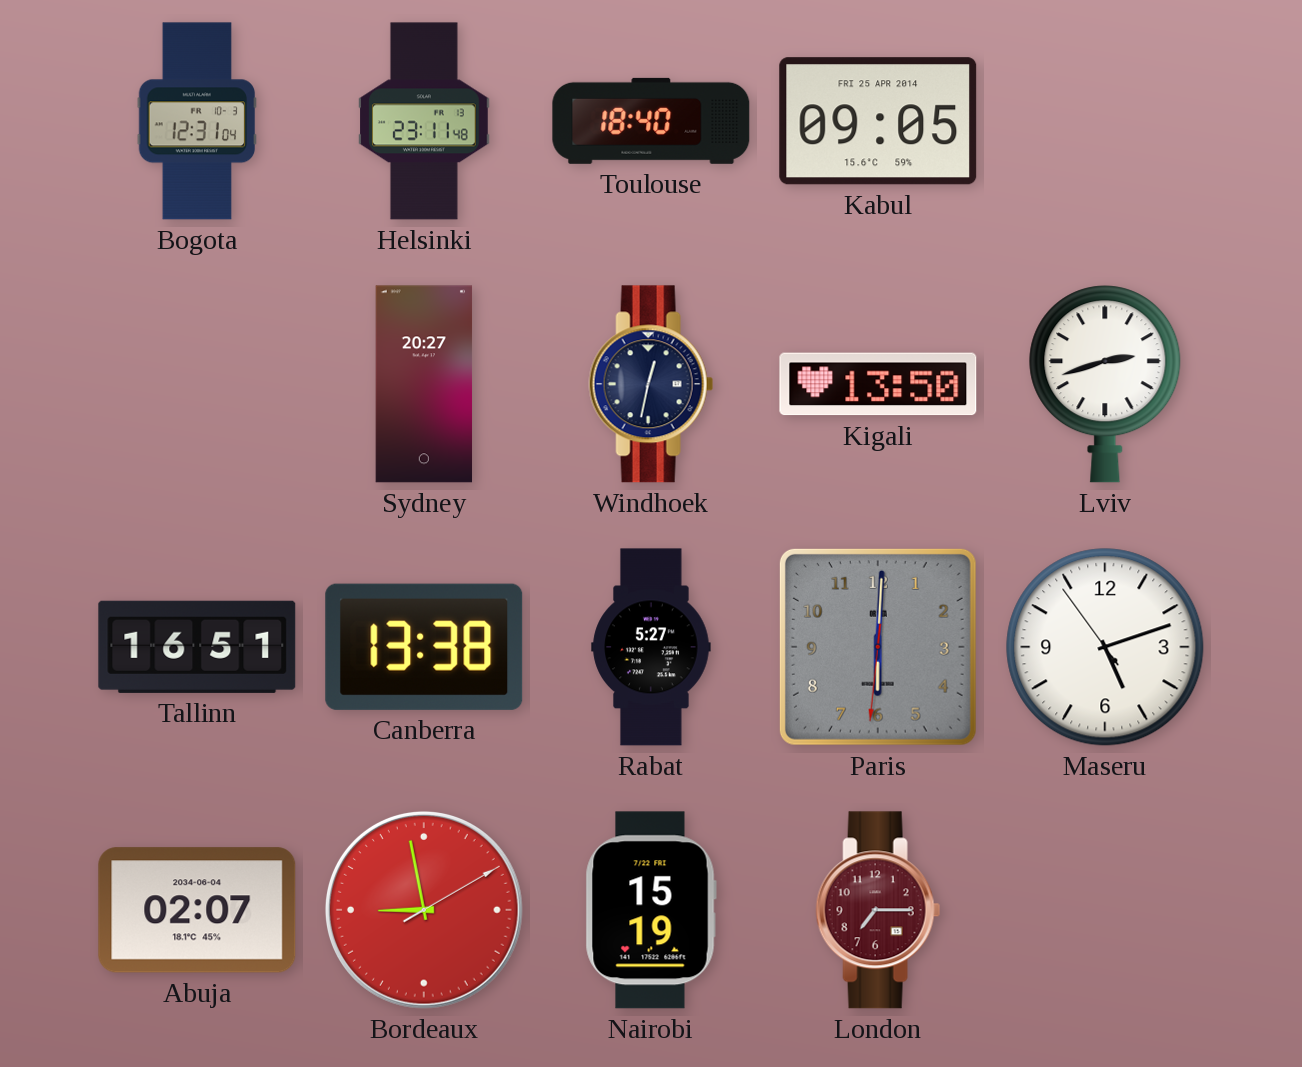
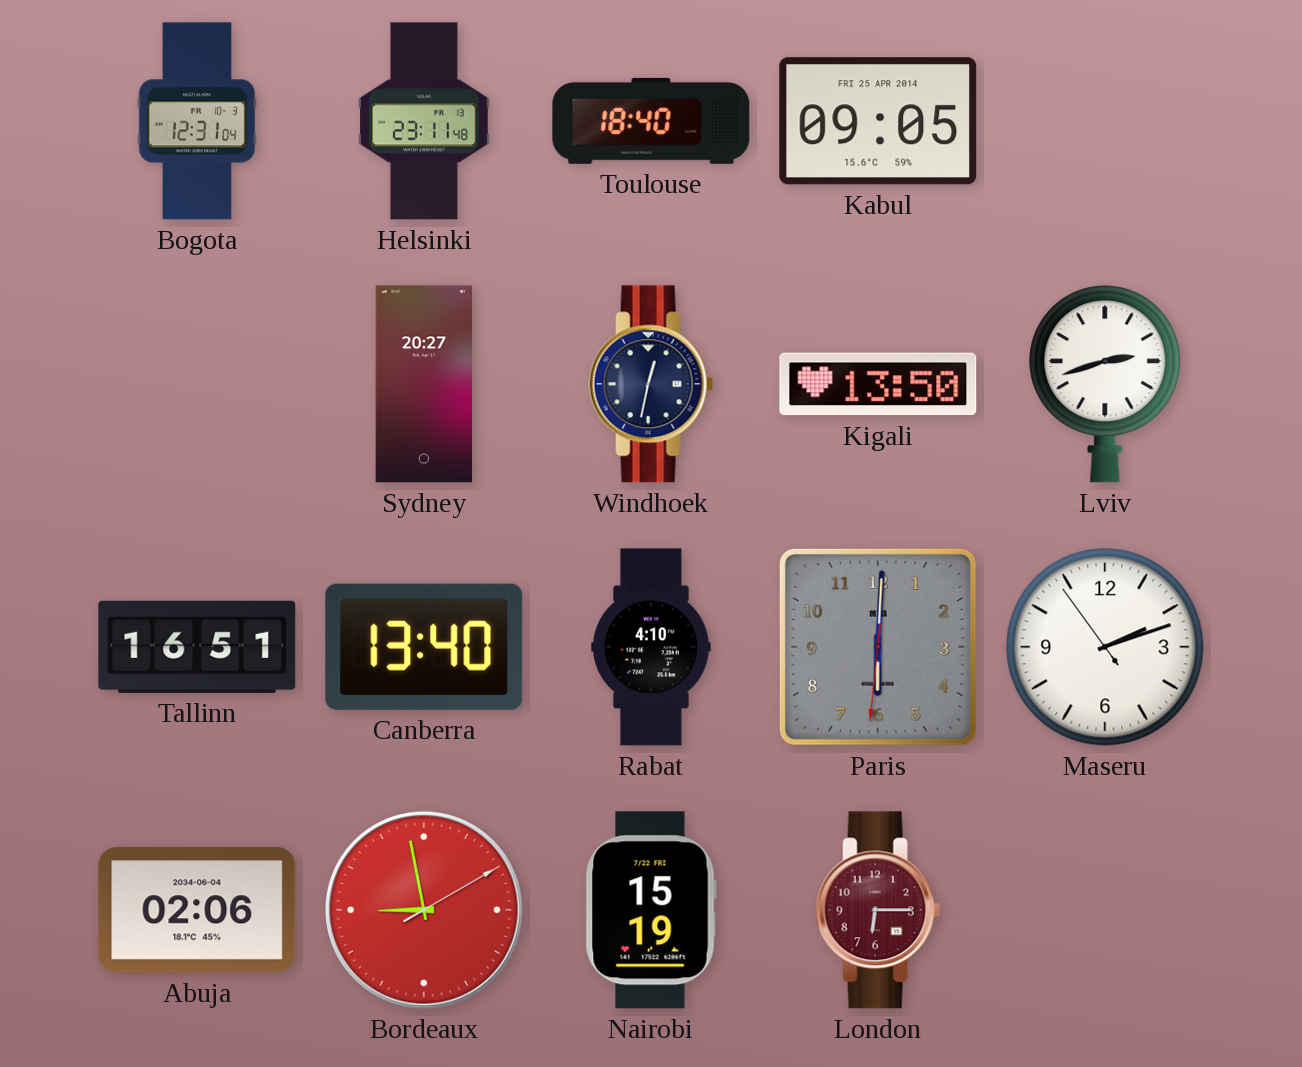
Canberra: 13:38 -> 13:40 (424, 647)
Rabat: 5:27 -> 4:10 (651, 647)
Maseru: 5:11 -> 2:11 (1105, 647)
Abuja: 02:07 -> 02:06 (197, 910)
London: 7:15 -> 6:15 (878, 910)
